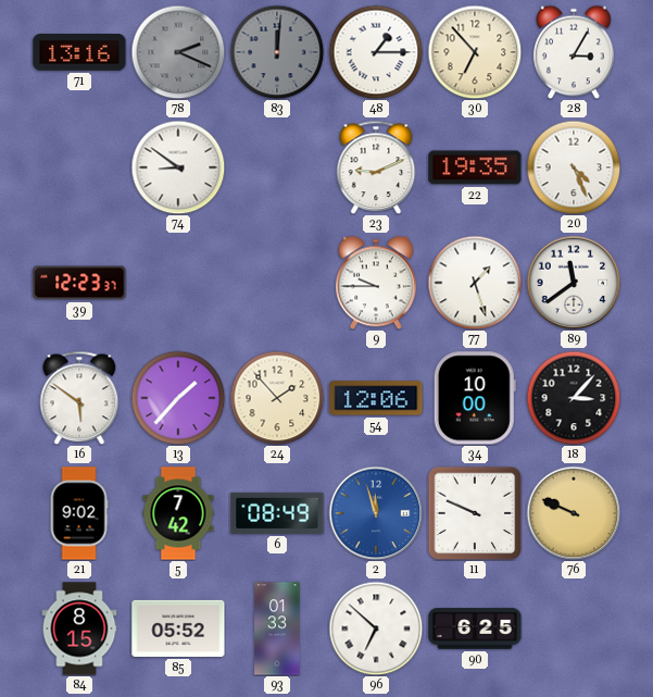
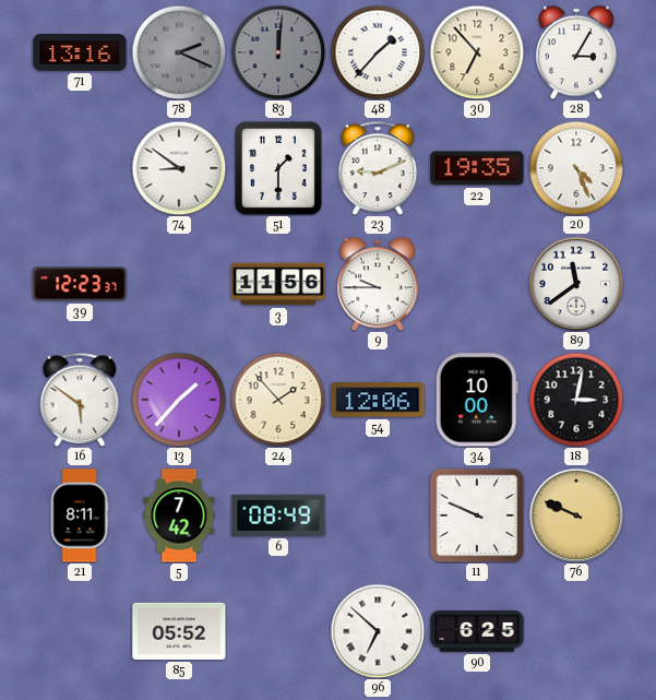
48: 1:15 -> 1:37 (378, 52)
51: none -> 1:30 (278, 168)
3: none -> 11:56 (278, 284)
77: 1:27 -> none (475, 283)
18: 3:07 -> 3:02 (576, 400)
21: 9:02 -> 8:11 (80, 515)
2: 11:57 -> none (376, 513)
84: 8:15 -> none (79, 628)
93: 01:33 -> none (277, 628)
